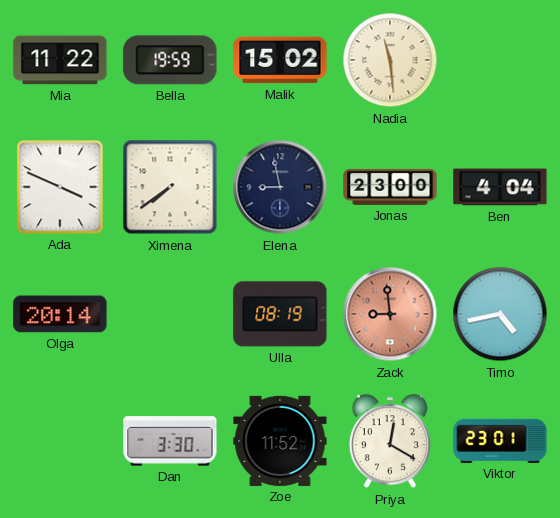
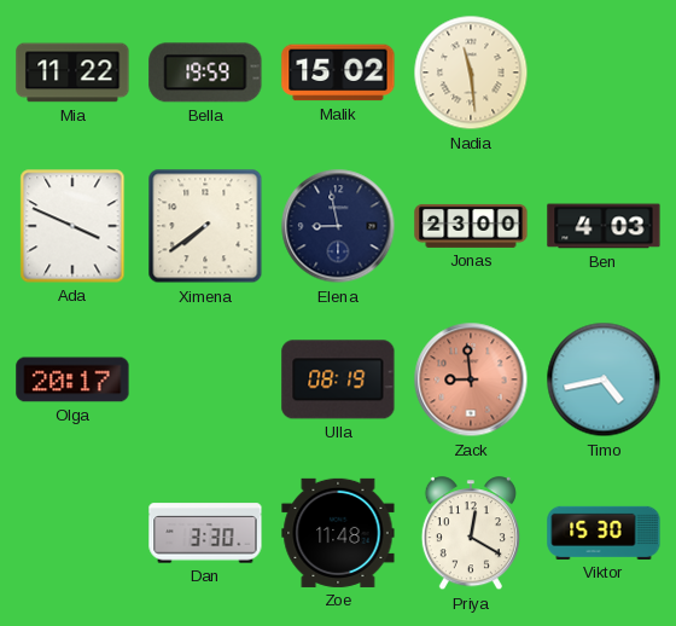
Ben: 4:04 -> 4:03 (604, 226)
Olga: 20:14 -> 20:17 (72, 379)
Zoe: 11:52 -> 11:48 (338, 533)
Viktor: 23:01 -> 15:30 (604, 533)
